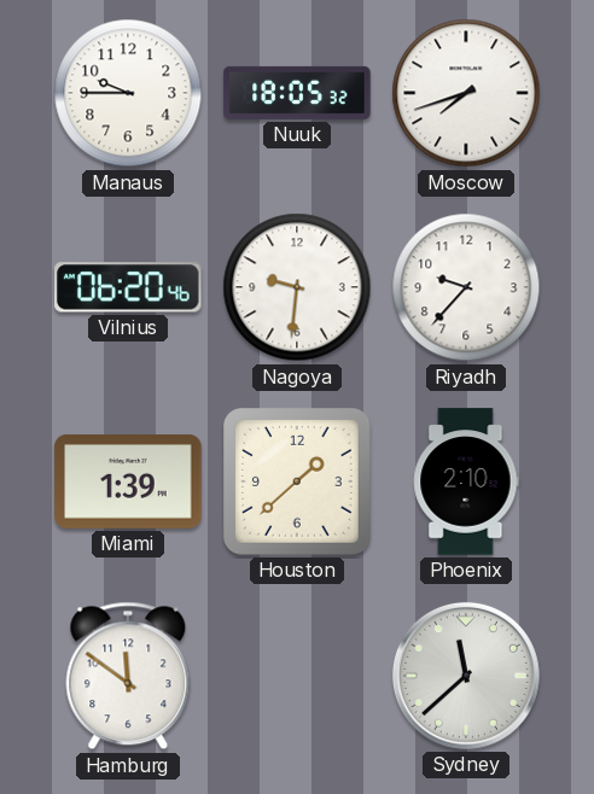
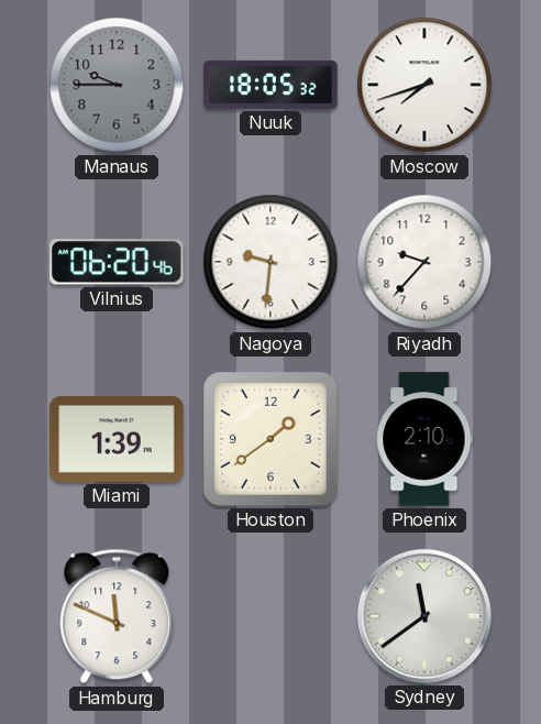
Manaus dial: white -> grey (117, 85)
Houston: 1:38 -> 1:39 (272, 440)
Hamburg: 11:51 -> 11:49 (117, 616)
Sydney: 11:38 -> 11:39 (424, 616)
